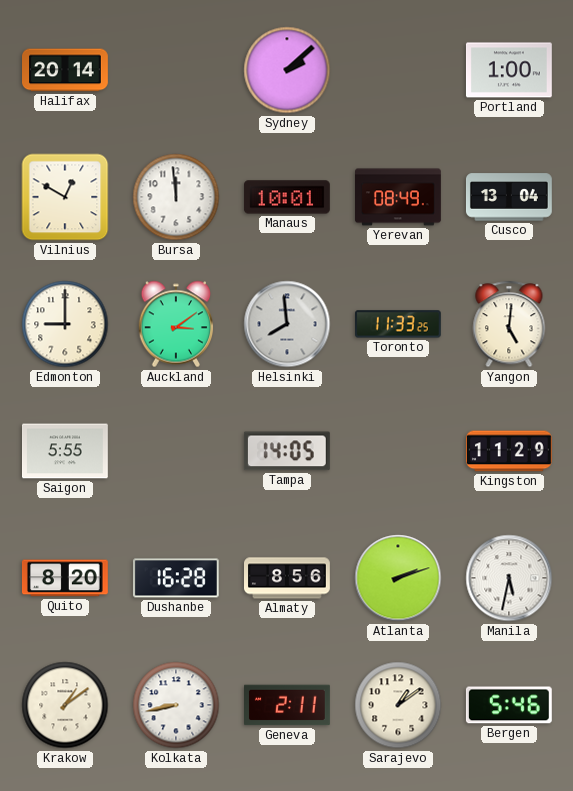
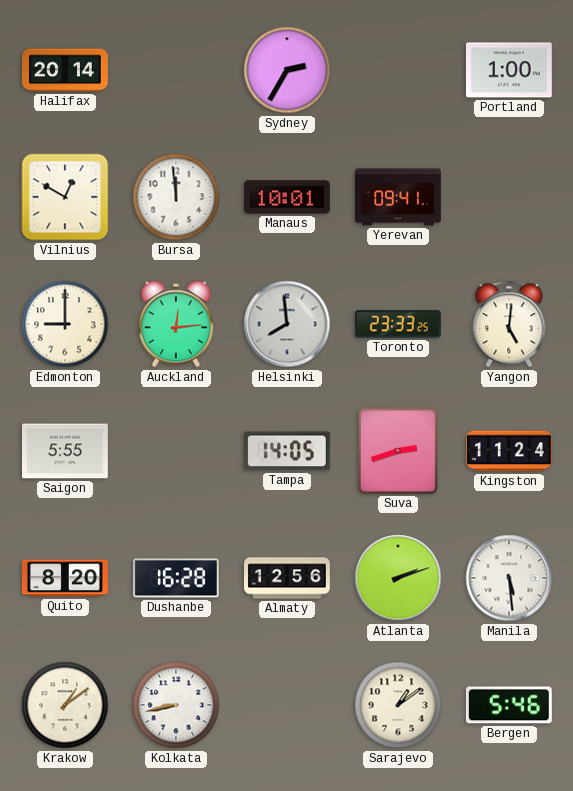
Sydney: 2:08 -> 2:35 (287, 70)
Yerevan: 08:49 -> 09:41 (399, 197)
Cusco: 13:04 -> none (509, 197)
Auckland: 3:09 -> 12:14 (176, 324)
Toronto: 11:33 -> 23:33 (398, 324)
Suva: none -> 2:42 (398, 451)
Kingston: 11:29 -> 11:24 (509, 451)
Almaty: 8:56 -> 12:56 (288, 578)
Manila: 5:32 -> 5:29 (509, 578)
Geneva: 2:11 -> none (288, 705)
